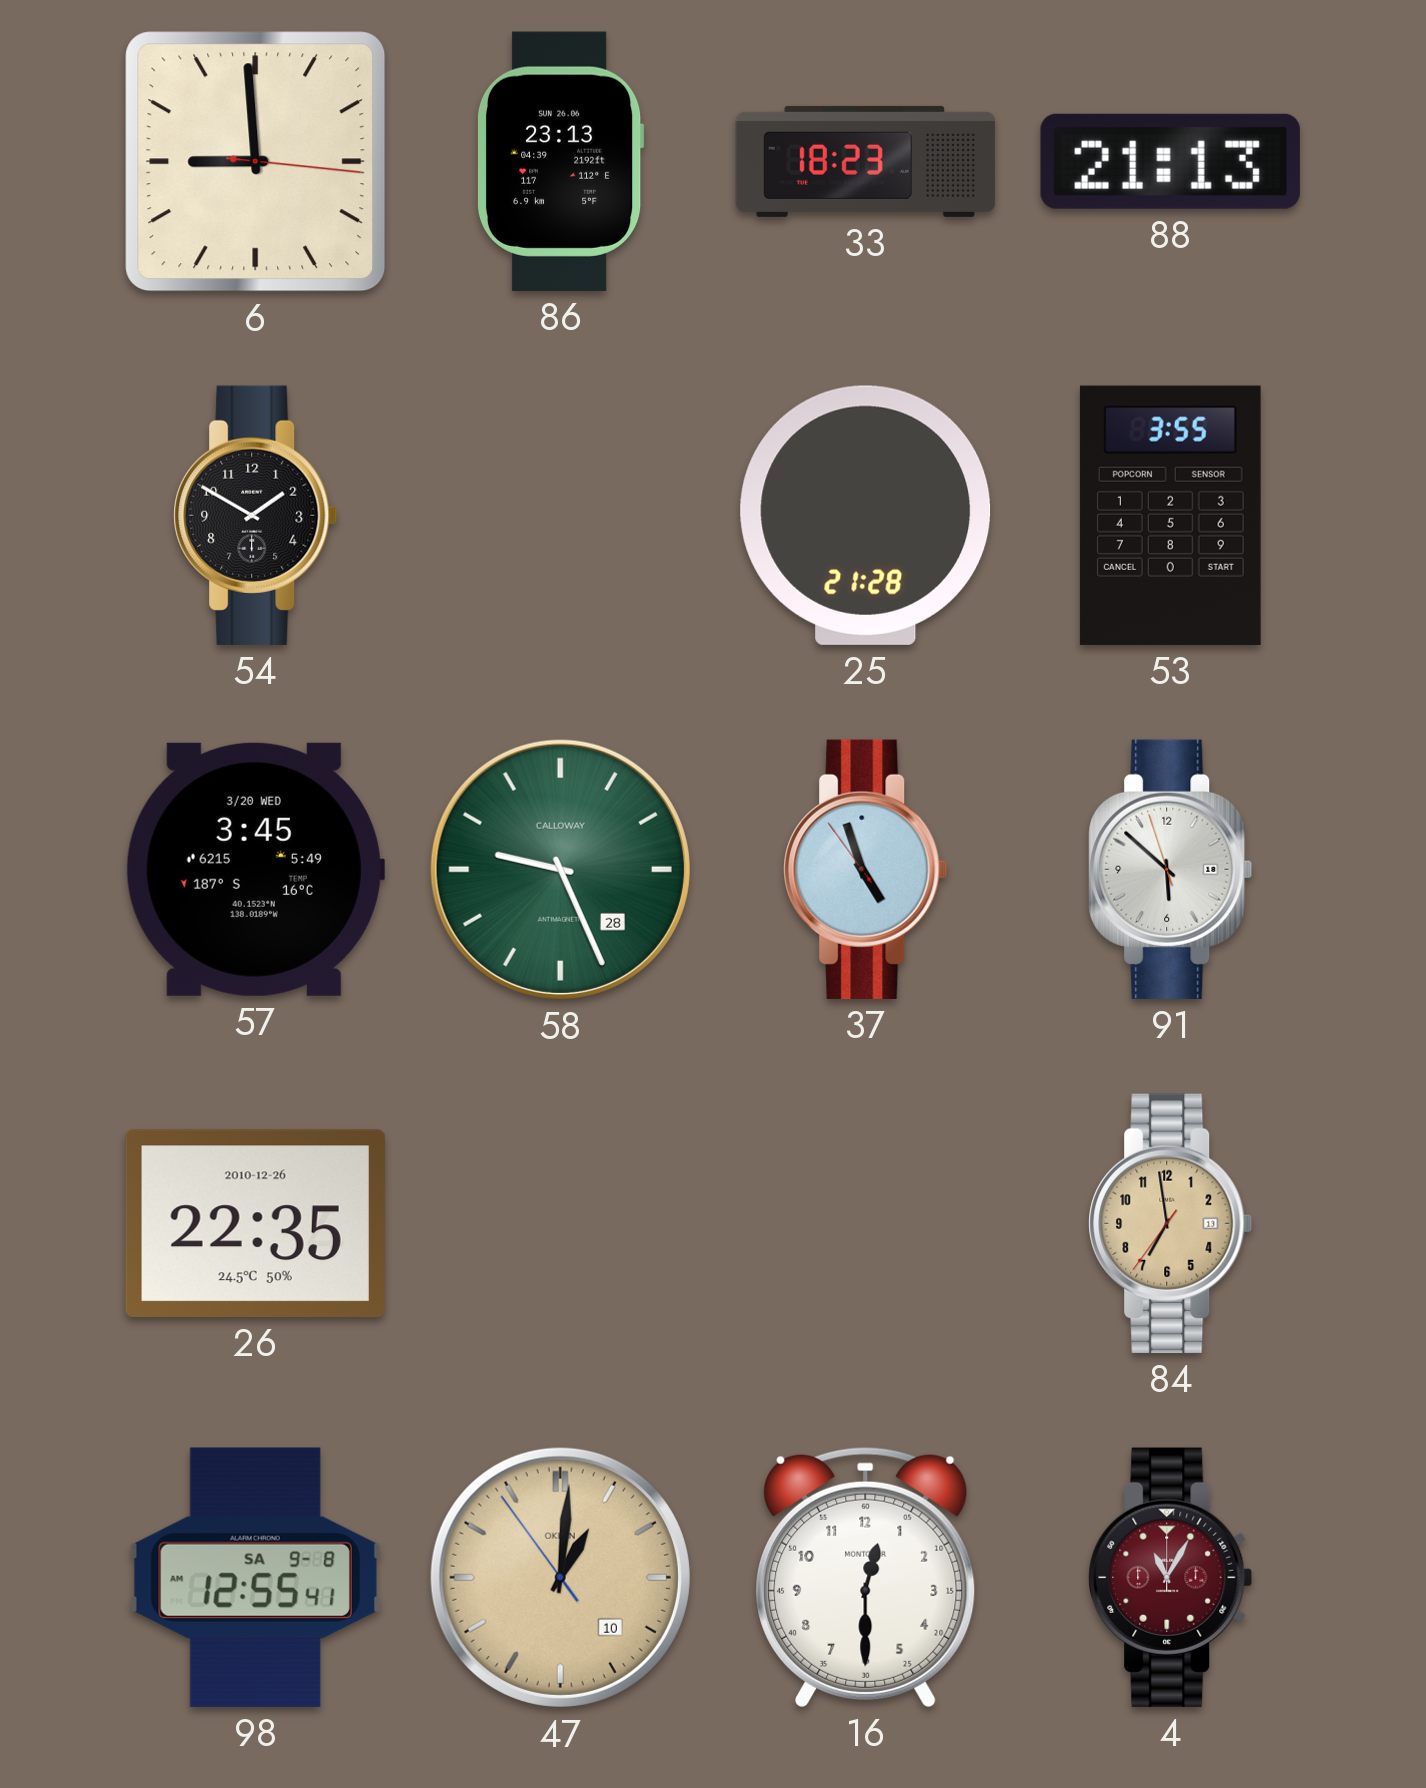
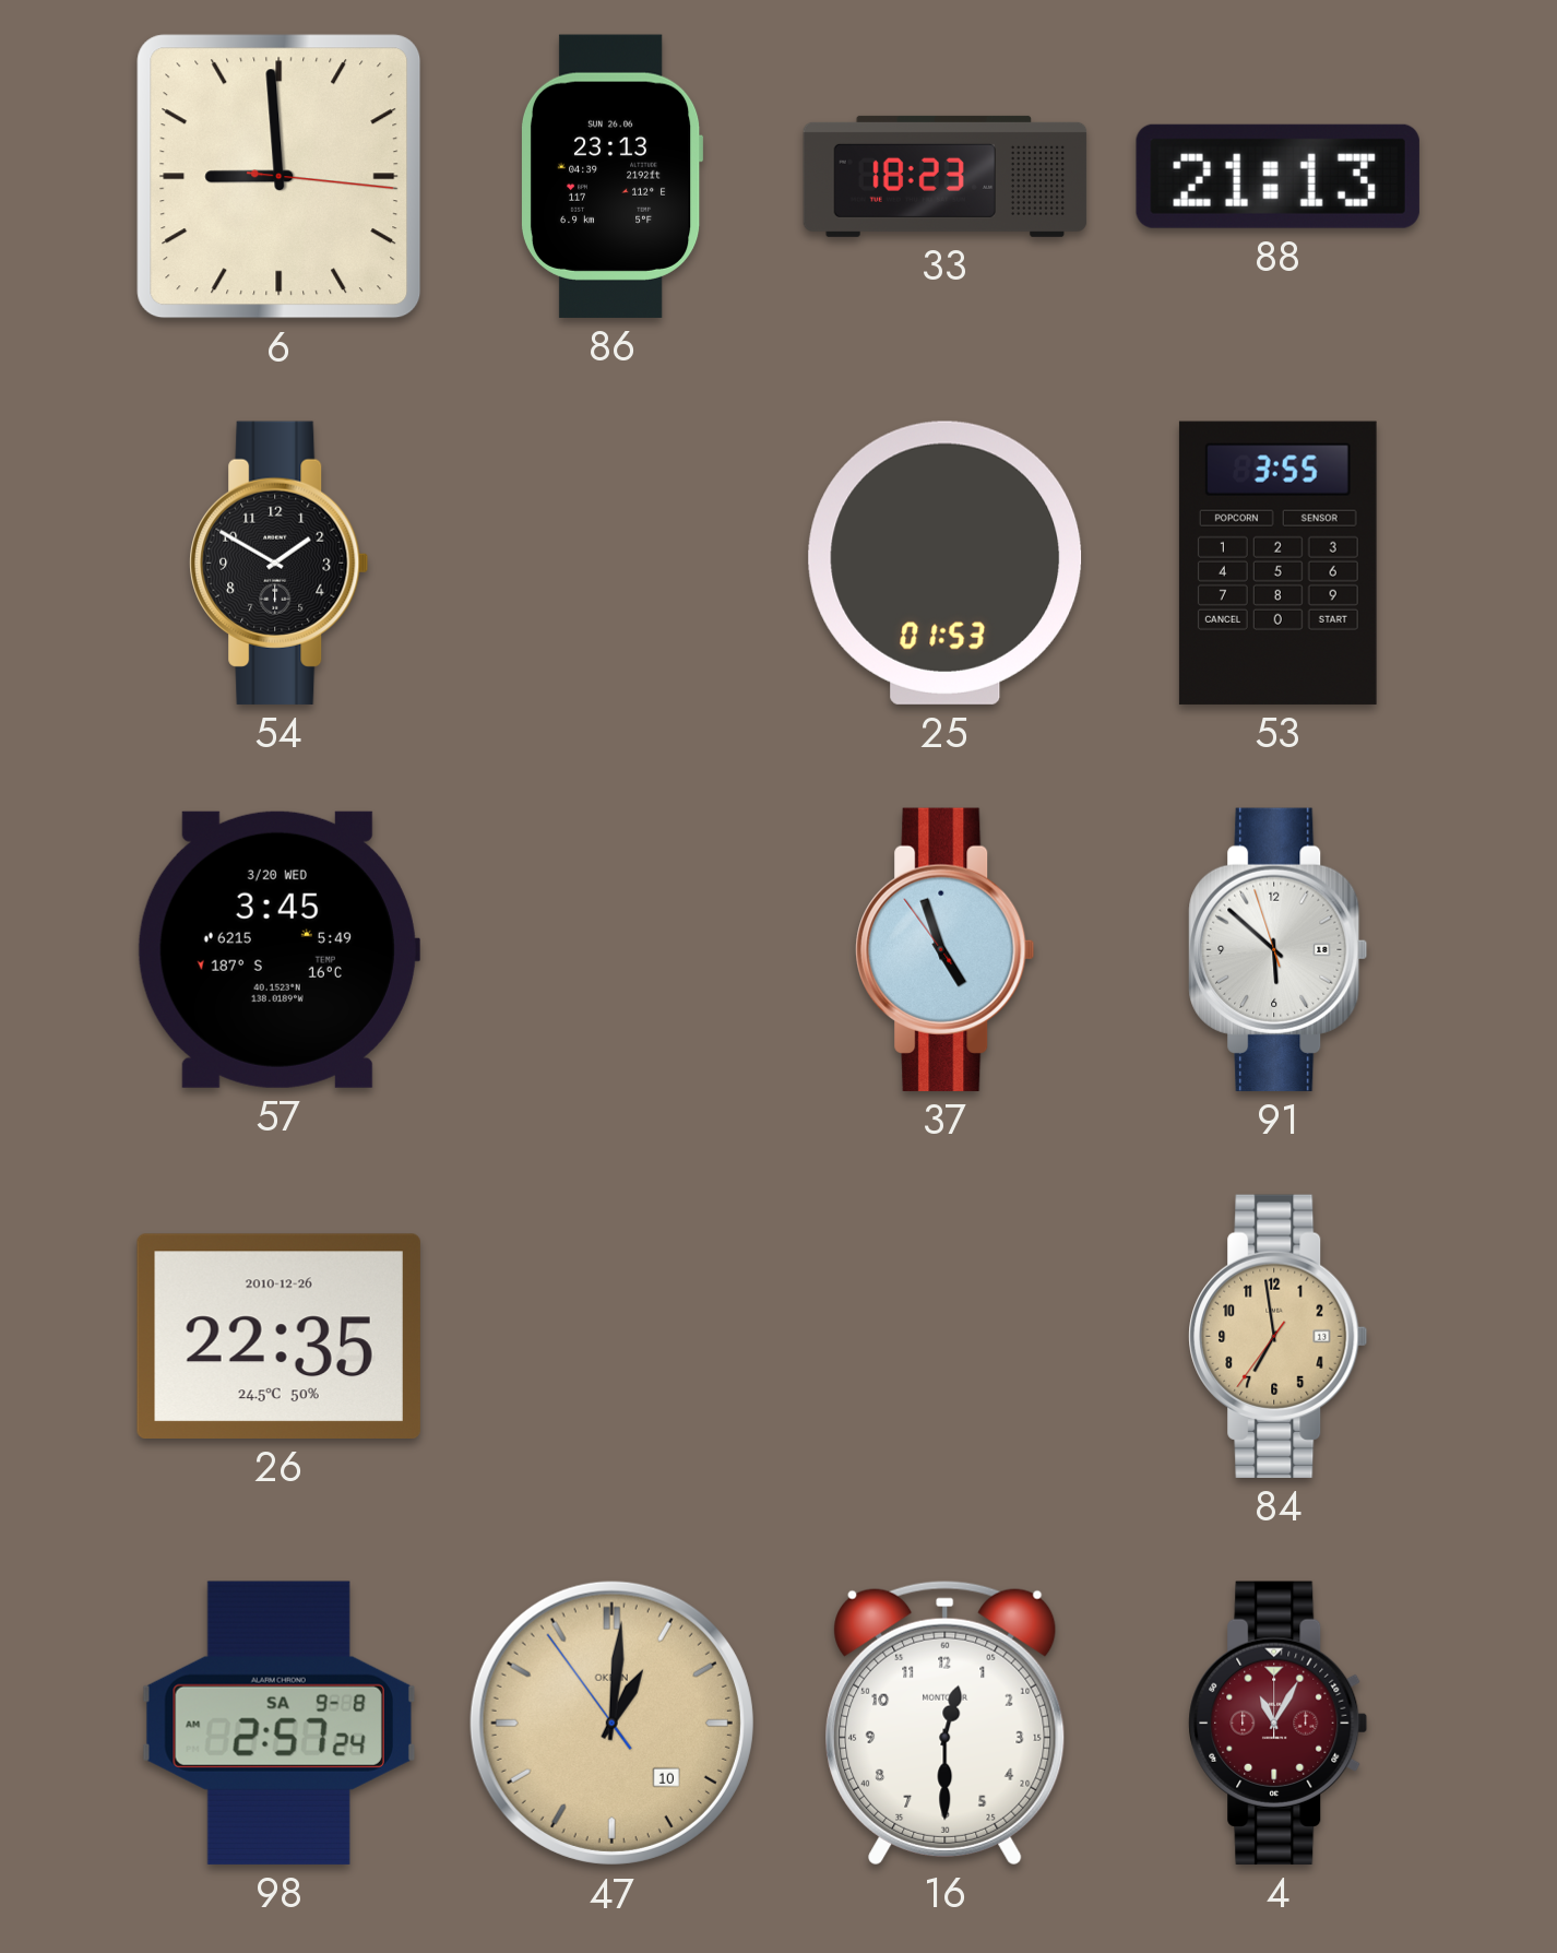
25: 21:28 -> 01:53 (946, 563)
58: 9:26 -> none (560, 869)
98: 12:55 -> 2:57 (278, 1723)
